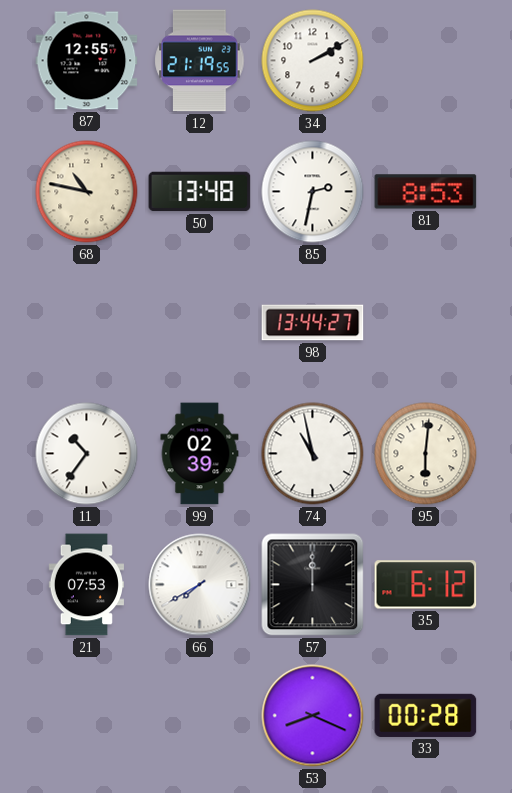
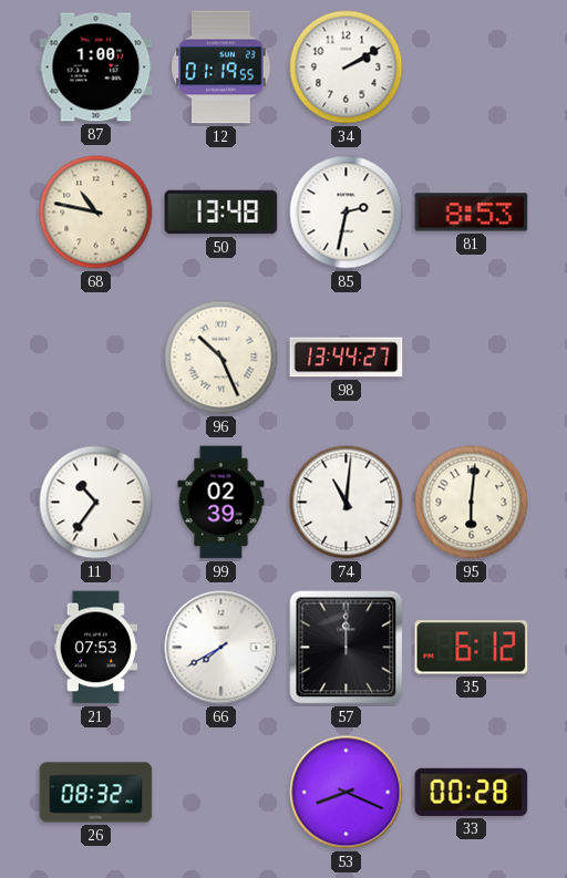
87: 12:55 -> 1:00 (96, 68)
12: 21:19 -> 01:19 (221, 68)
96: none -> 10:26 (221, 358)
74: 10:58 -> 11:01 (347, 503)
26: none -> 08:32 (96, 793)
